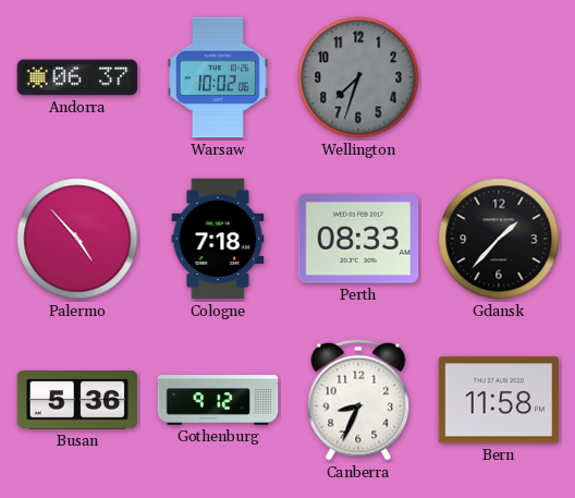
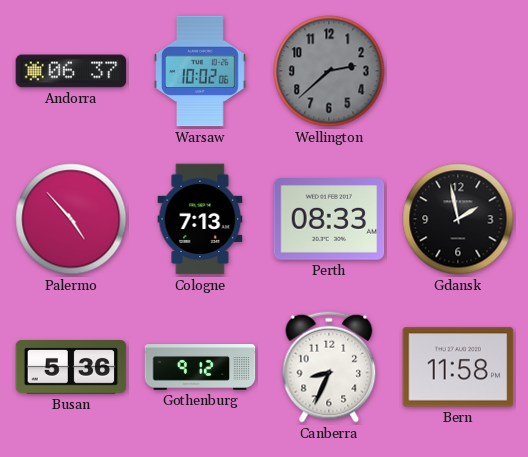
Wellington: 7:33 -> 2:38 (329, 71)
Cologne: 7:18 -> 7:13 (200, 219)
Gdansk: 1:37 -> 1:58 (458, 219)
